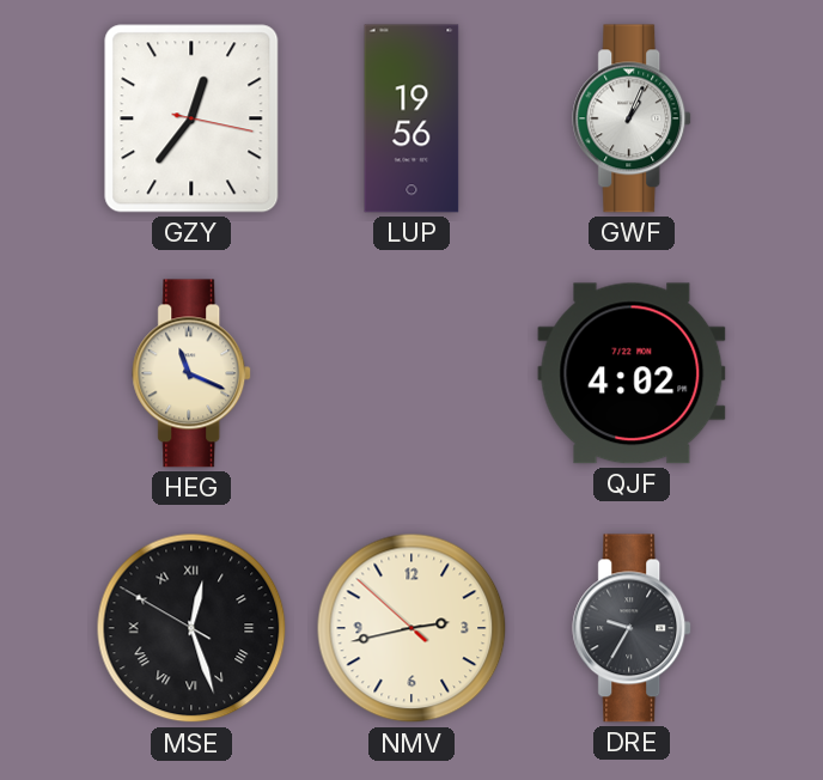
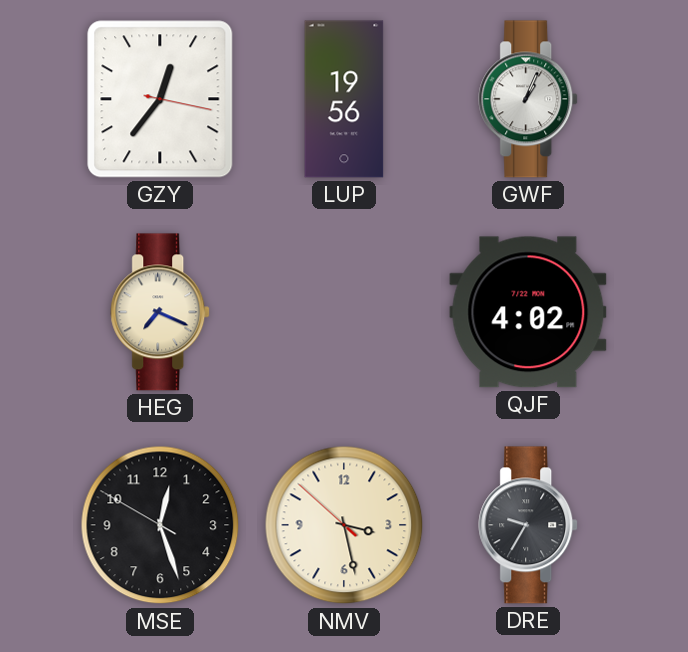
HEG: 11:19 -> 7:19 (161, 312)
MSE numerals: Roman -> Arabic (160, 525)
NMV: 2:42 -> 3:27 (344, 525)
